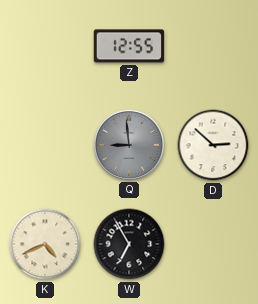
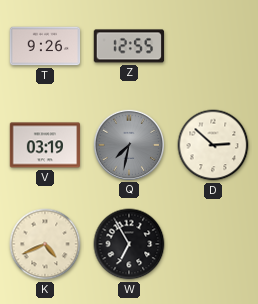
T: none -> 9:26 (45, 46)
V: none -> 03:19 (45, 145)
Q: 8:59 -> 7:32 (128, 144)
